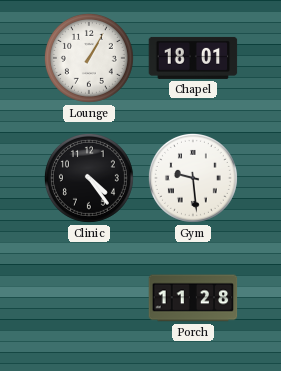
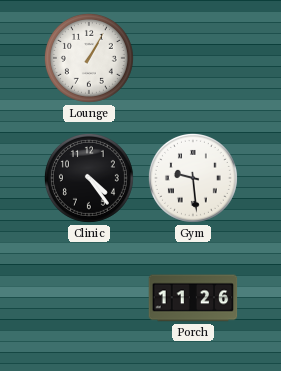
Chapel: 18:01 -> none (193, 58)
Porch: 11:28 -> 11:26 (193, 298)
